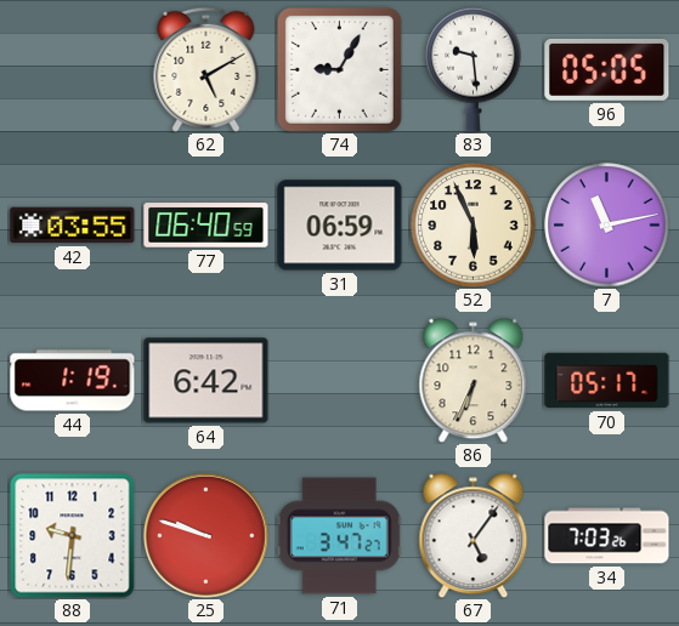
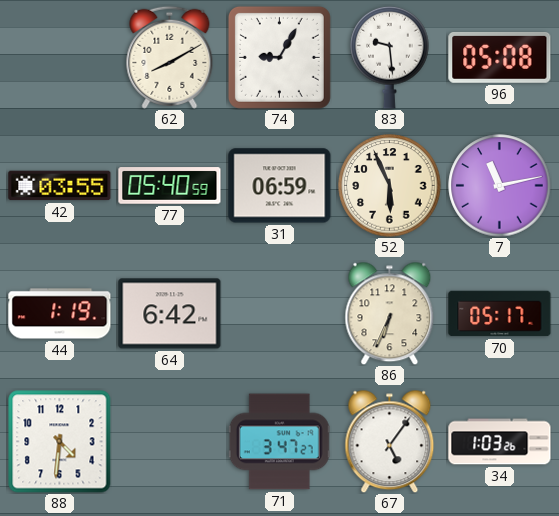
62: 5:10 -> 8:10 (170, 57)
96: 05:05 -> 05:08 (500, 57)
77: 06:40 -> 05:40 (170, 186)
88: 9:31 -> 4:31 (60, 442)
25: 9:48 -> none (205, 535)
34: 7:03 -> 1:03 (500, 442)
